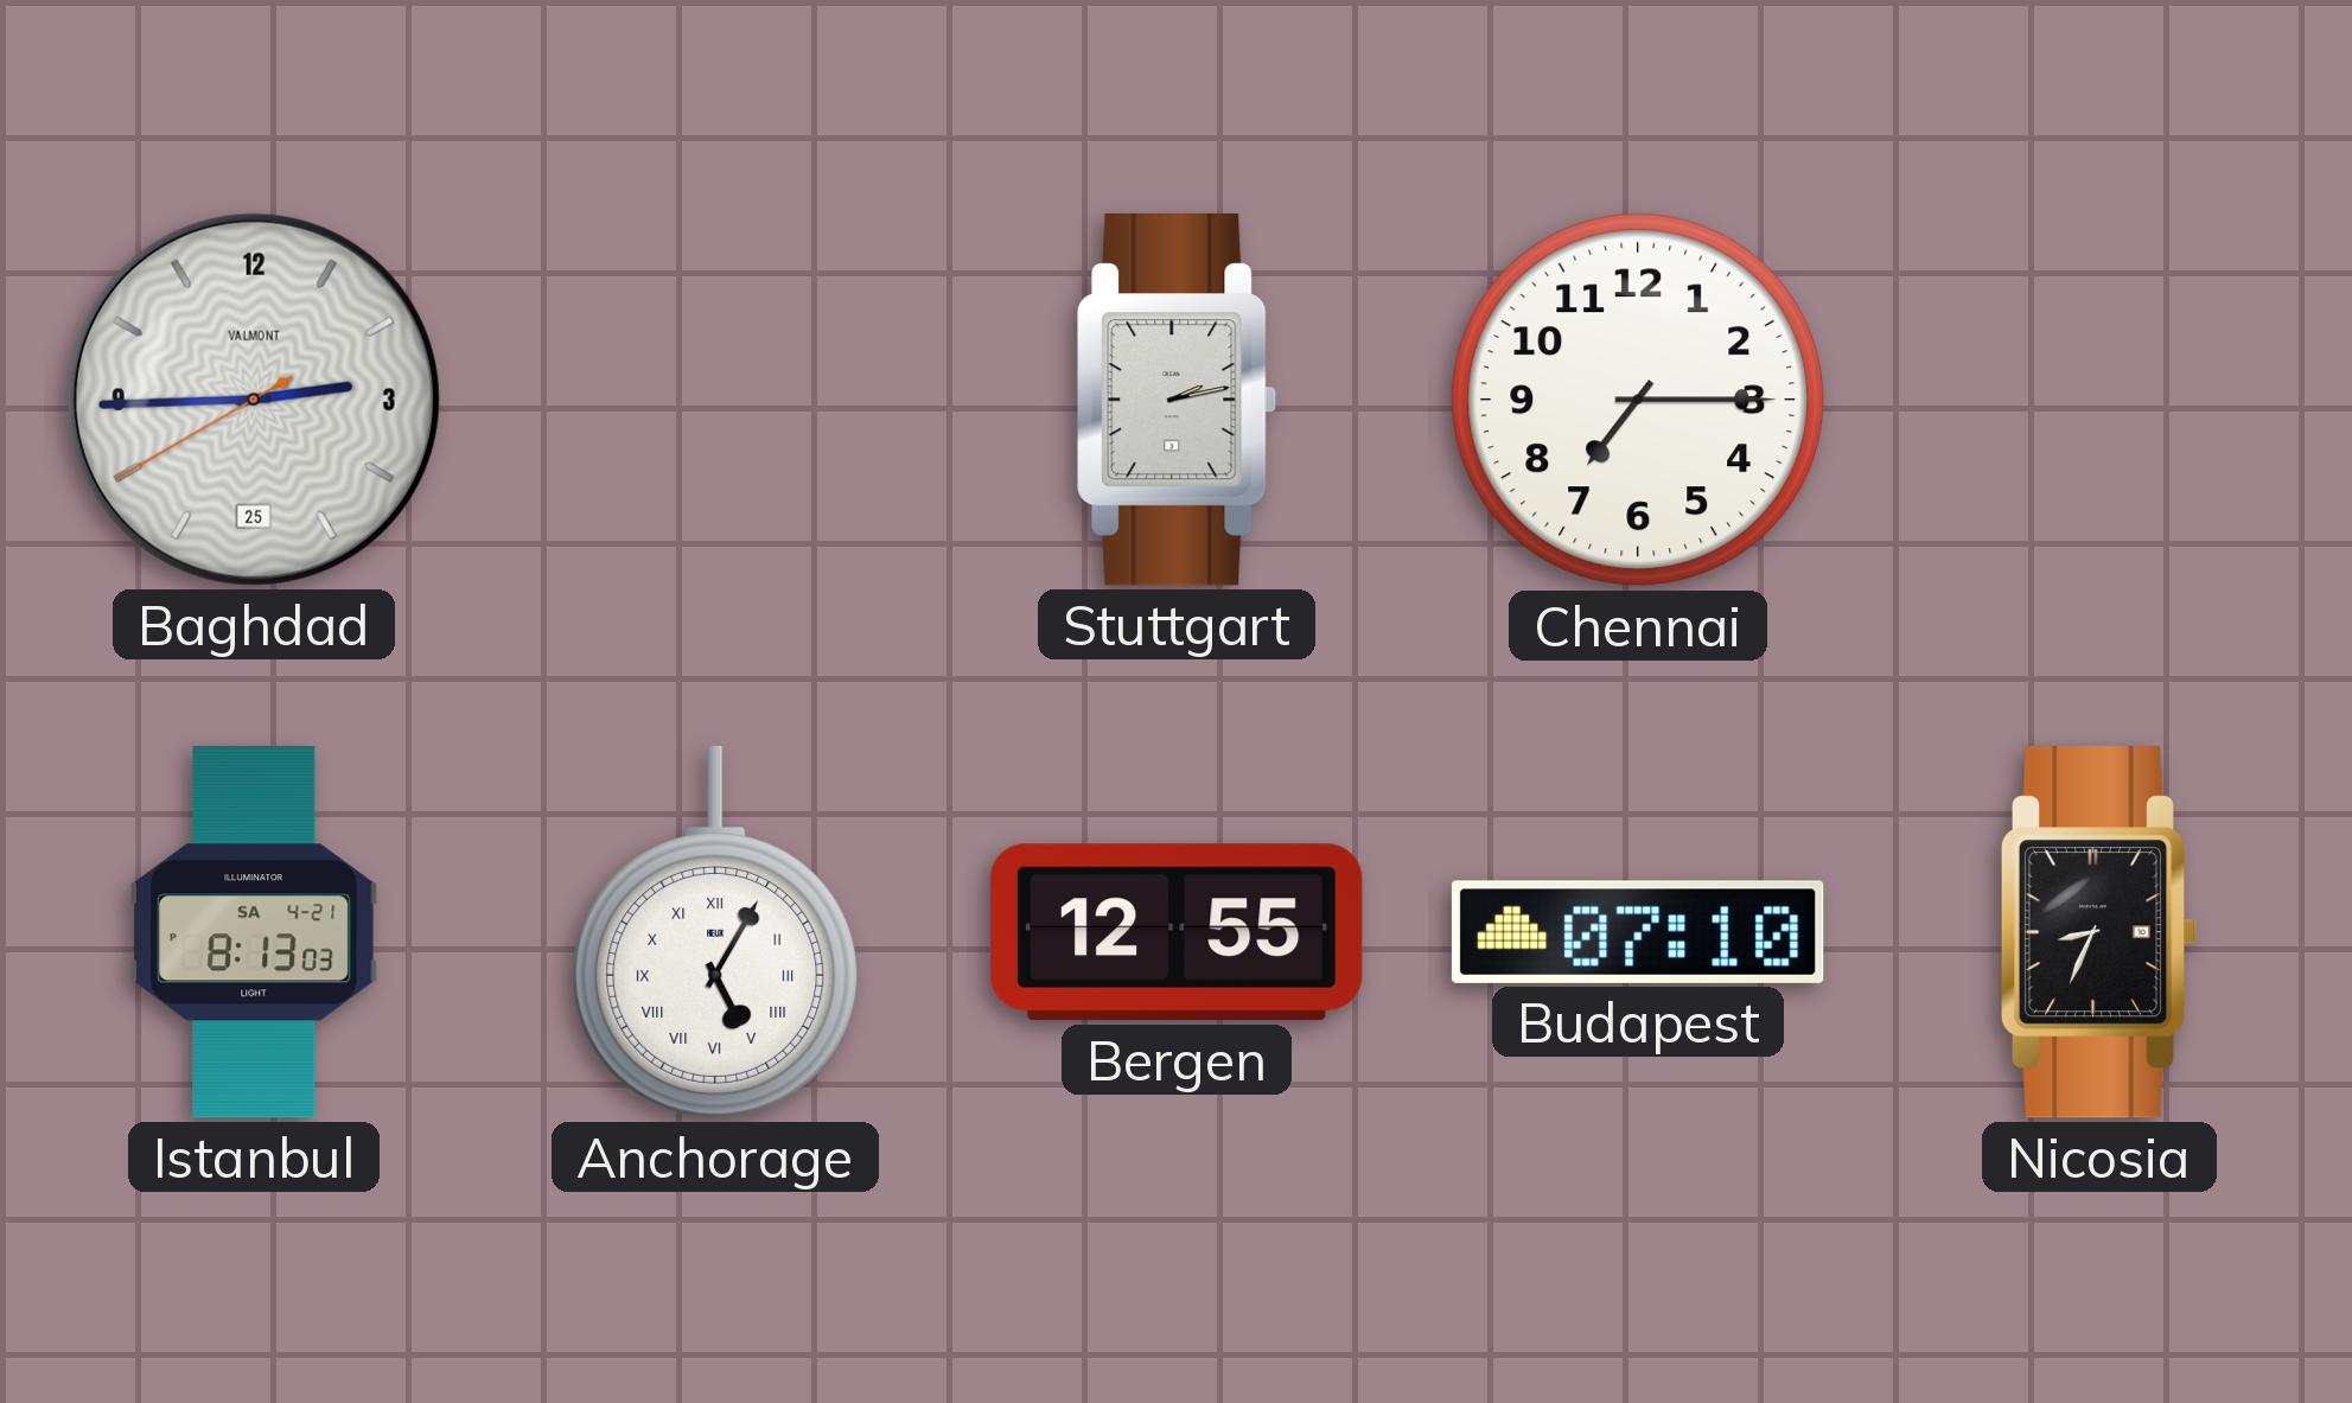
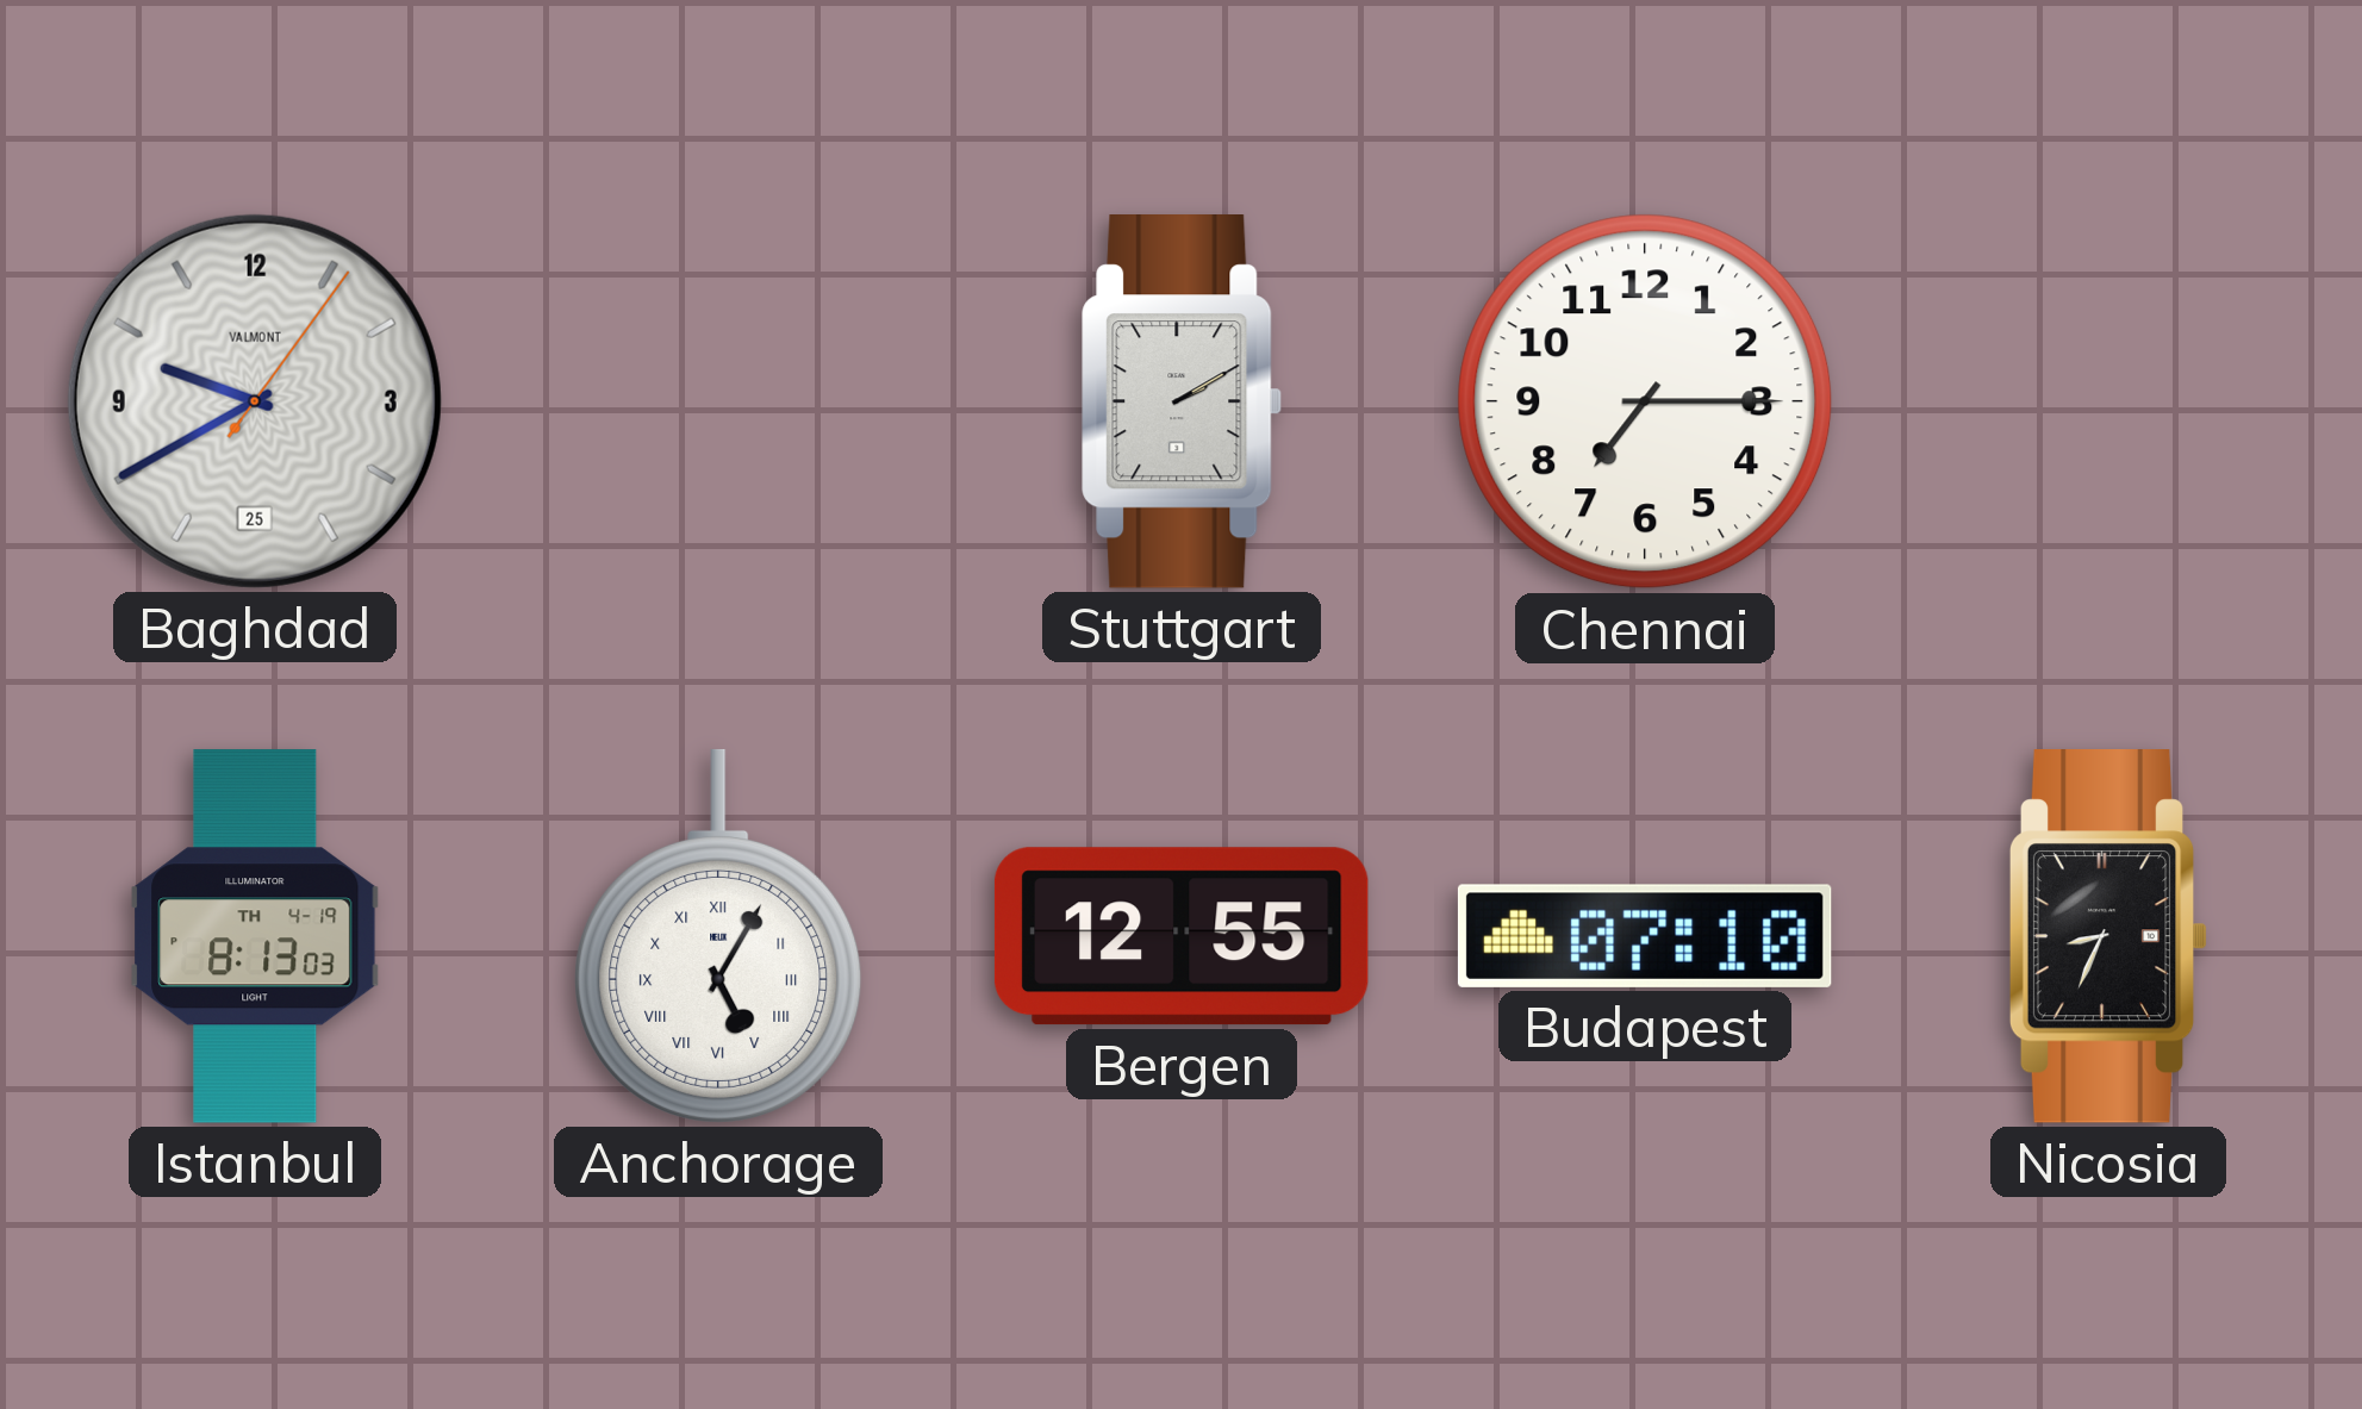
Baghdad: 2:44 -> 9:40 (255, 401)
Stuttgart: 2:13 -> 2:10 (1182, 403)
Istanbul date: SA 4-21 -> TH 4-19 (255, 936)
